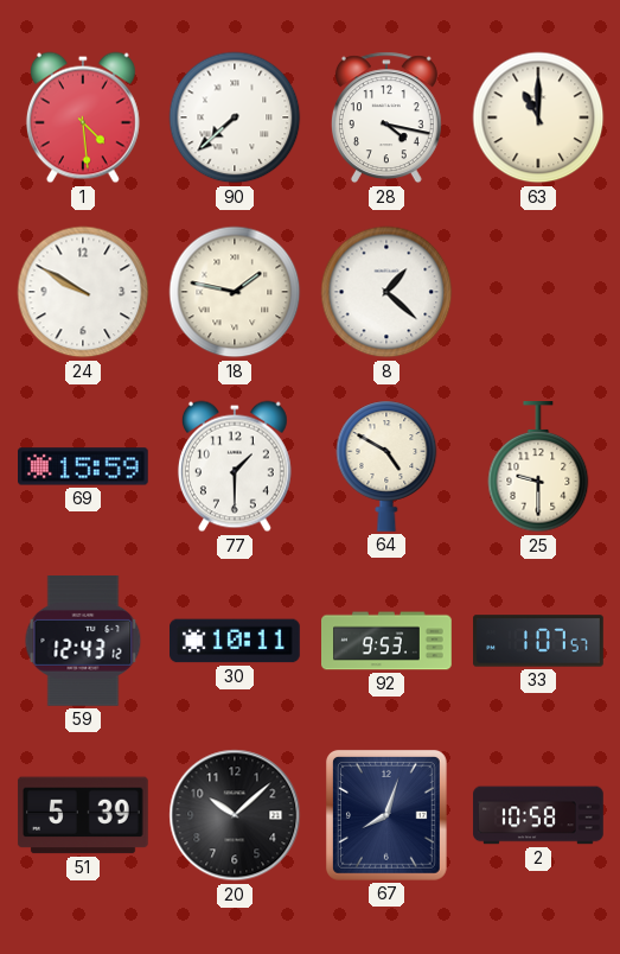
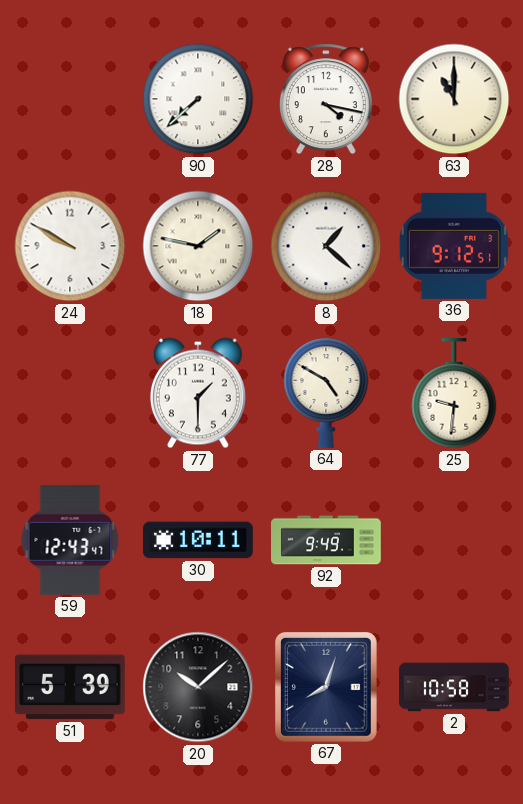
1: 4:29 -> none (83, 117)
36: none -> 9:12 (454, 246)
69: 15:59 -> none (84, 466)
25: 9:30 -> 9:31 (454, 394)
59: 12:43:12 -> 12:43:47 (70, 541)
92: 9:53 -> 9:49 (326, 540)
33: 1:07 -> none (538, 641)
